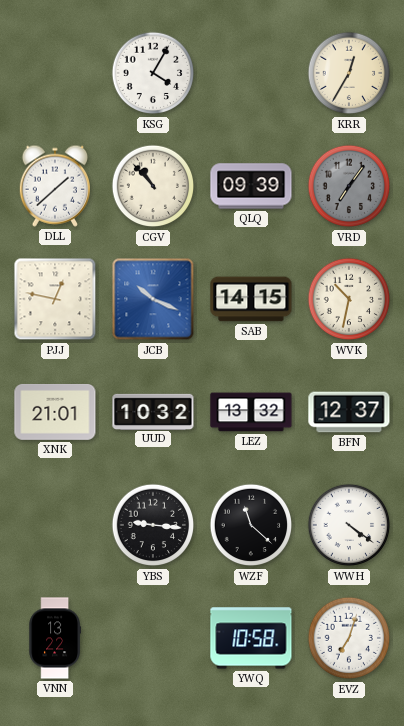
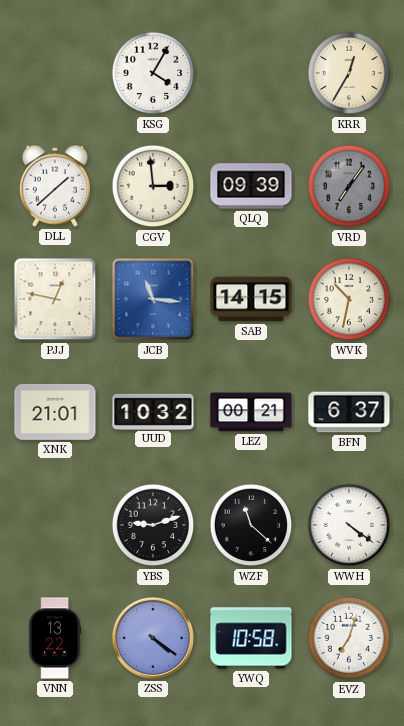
CGV: 10:53 -> 2:59 (153, 186)
JCB: 10:19 -> 11:16 (153, 299)
LEZ: 13:32 -> 00:21 (251, 412)
BFN: 12:37 -> 6:37 (349, 412)
YBS: 9:16 -> 9:12 (153, 525)
ZSS: none -> 4:21 (153, 638)
